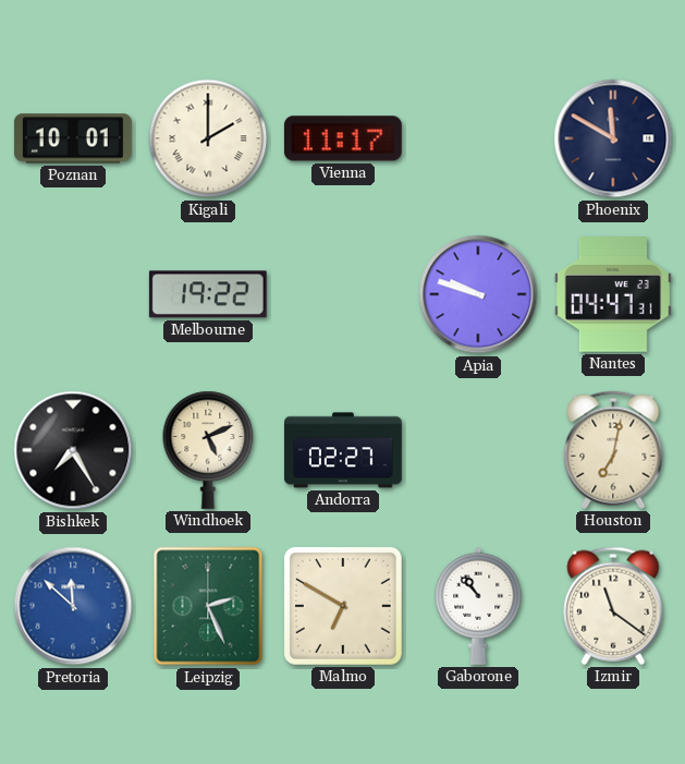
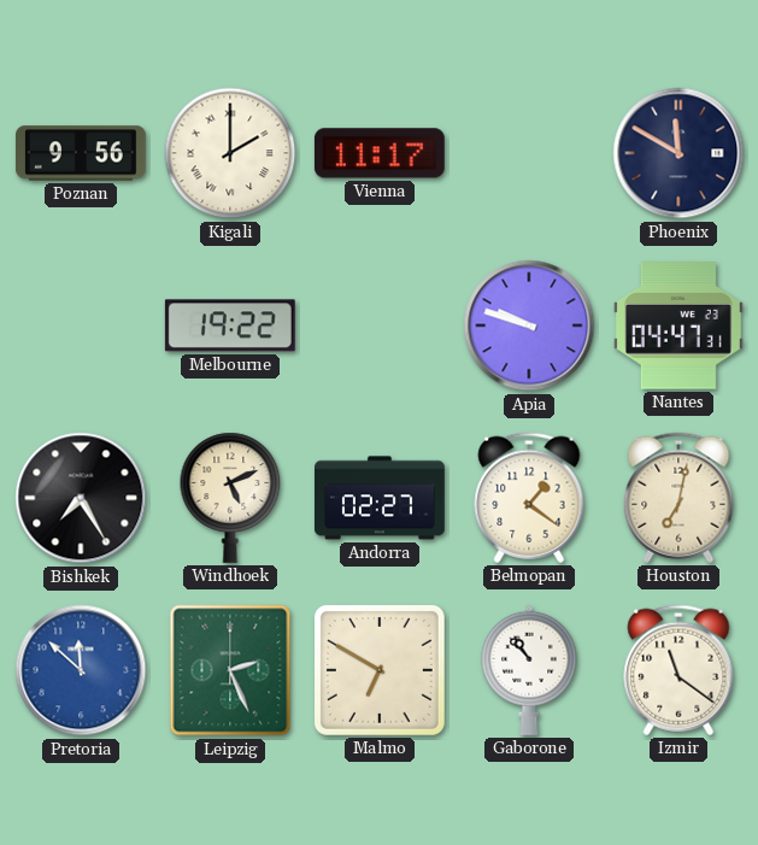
Poznan: 10:01 -> 9:56 (81, 153)
Belmopan: none -> 1:21 (529, 498)
